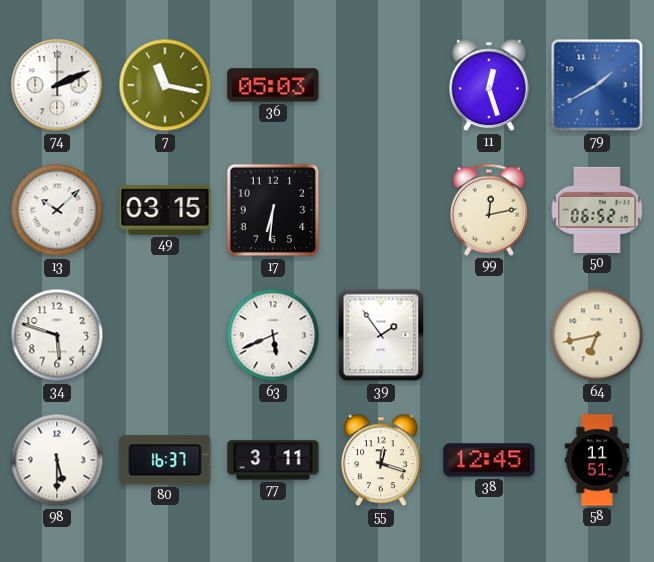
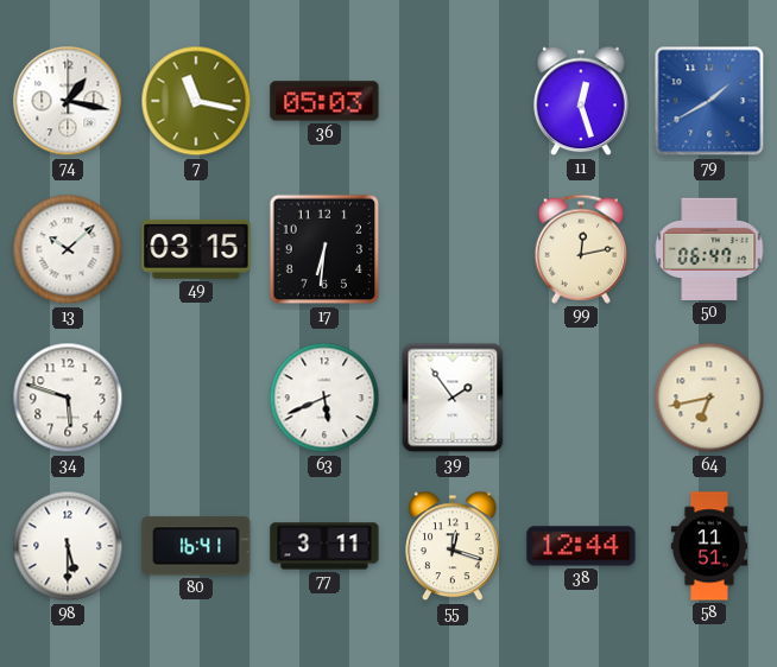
74: 2:11 -> 1:17 (68, 101)
50: 06:52 -> 06:47 (709, 249)
80: 16:37 -> 16:41 (196, 546)
38: 12:45 -> 12:44 (581, 546)
